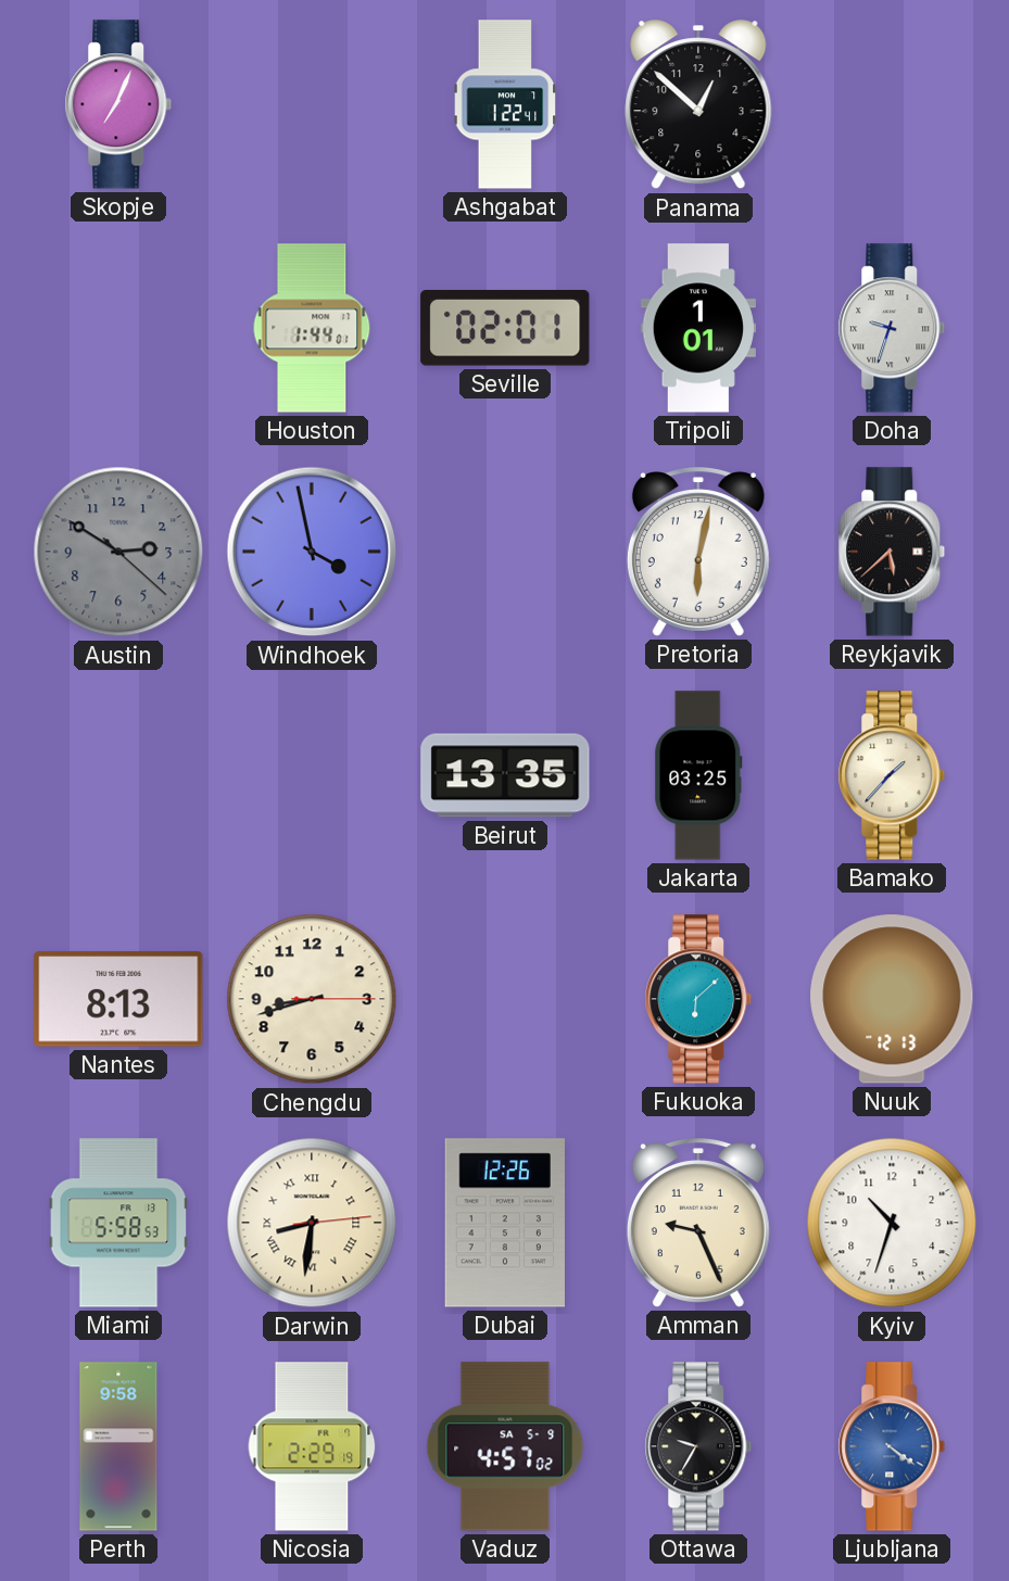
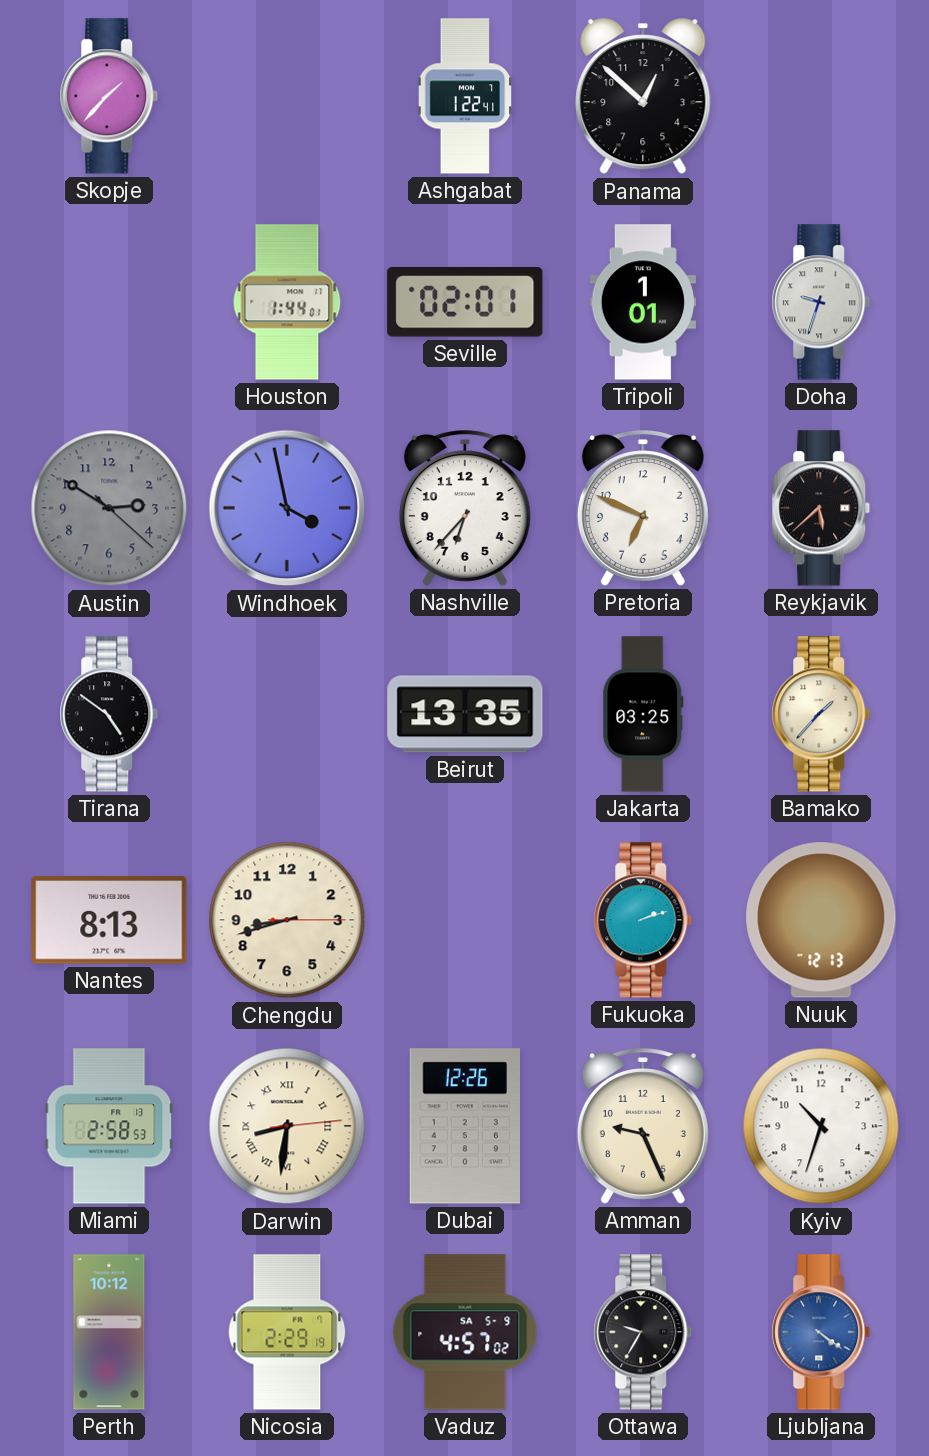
Skopje: 7:04 -> 1:37 (109, 96)
Nashville: none -> 6:37 (465, 508)
Pretoria: 6:02 -> 6:49 (643, 508)
Tirana: none -> 4:51 (109, 714)
Fukuoka: 6:08 -> 2:12 (643, 920)
Miami: 5:58 -> 2:58 (109, 1126)
Perth: 9:58 -> 10:12 (109, 1332)
